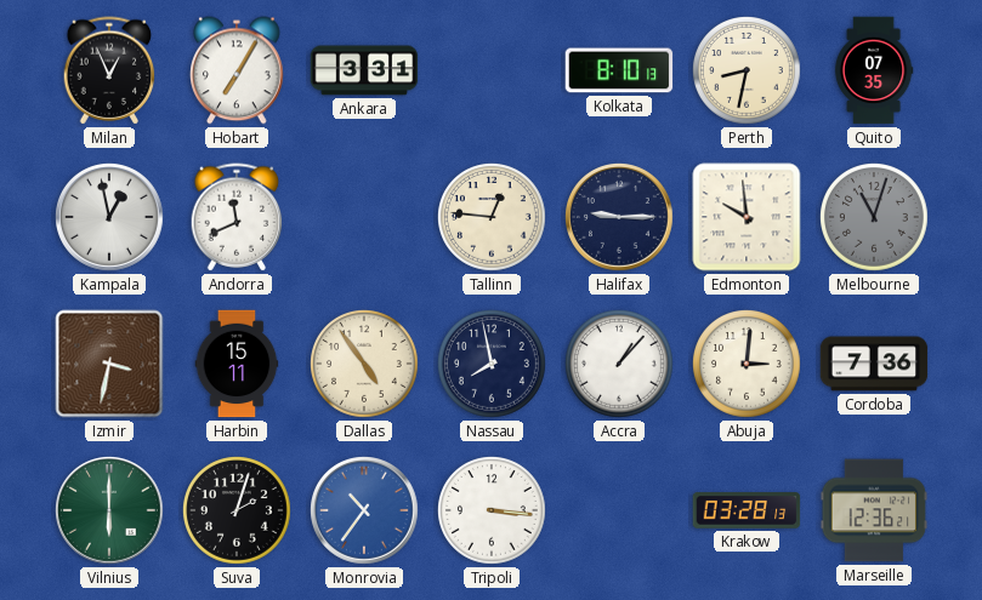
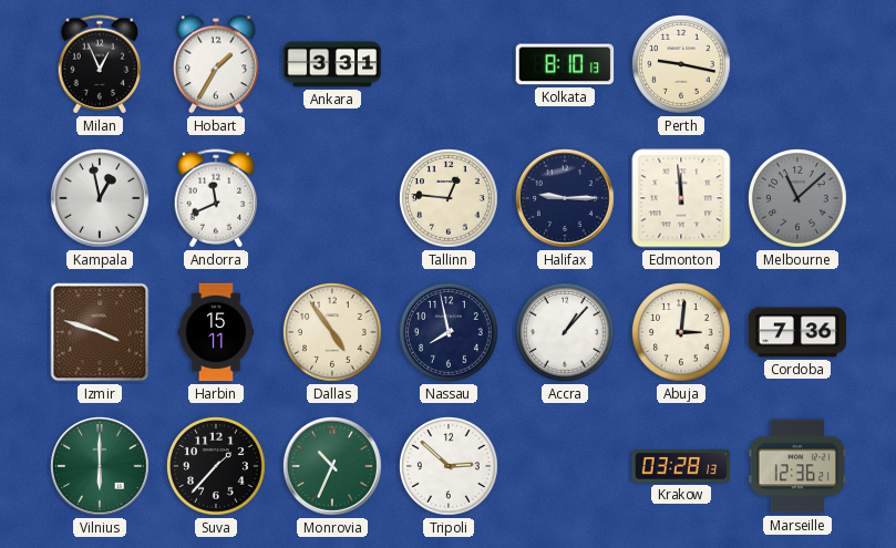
Hobart: 7:05 -> 1:35 (217, 64)
Perth: 8:32 -> 9:17 (682, 65)
Quito: 07:35 -> none (874, 70)
Edmonton: 9:59 -> 11:59 (681, 198)
Melbourne: 11:03 -> 11:08 (799, 199)
Izmir: 3:32 -> 3:48 (100, 332)
Suva: 2:03 -> 1:37 (217, 467)
Monrovia: 10:36 -> 10:34 (333, 467)
Monrovia dial: blue -> green (333, 467)
Tripoli: 3:16 -> 2:52 (450, 467)
